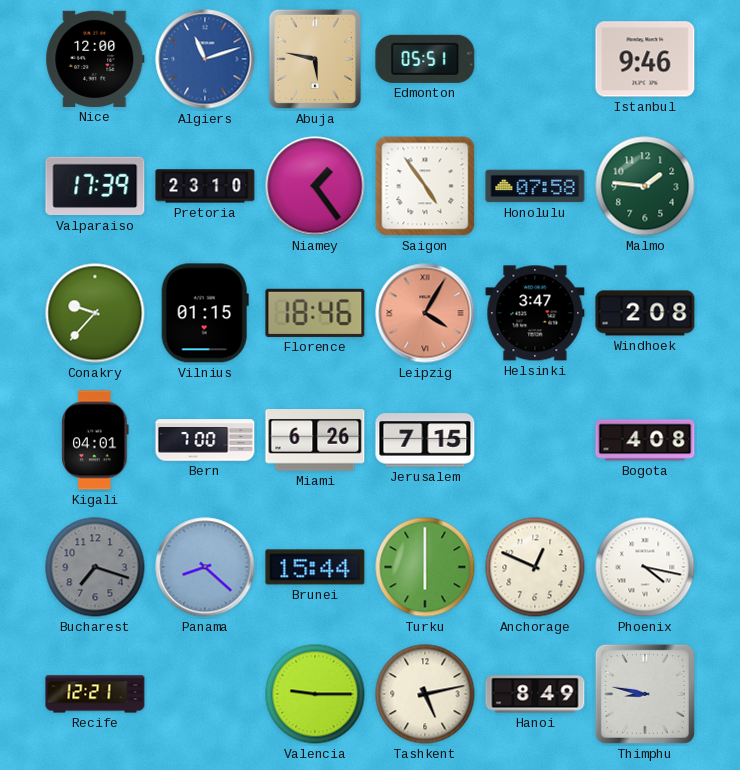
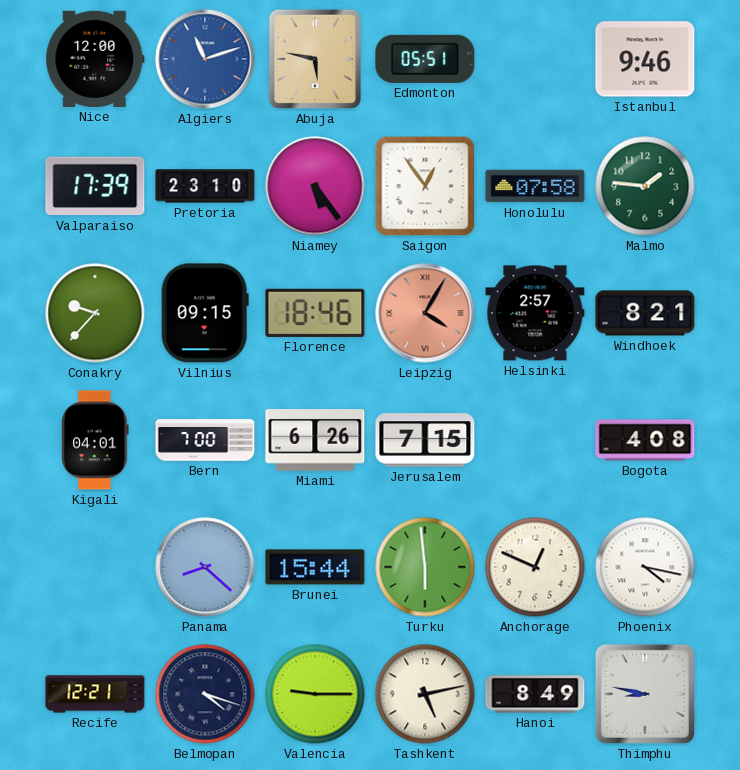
Niamey: 1:24 -> 5:24 (315, 186)
Saigon: 4:54 -> 12:54 (425, 186)
Vilnius: 01:15 -> 09:15 (205, 313)
Helsinki: 3:47 -> 2:57 (535, 313)
Windhoek: 2:08 -> 8:21 (645, 313)
Bucharest: 7:18 -> none (95, 567)
Turku: 6:00 -> 5:59 (425, 567)
Belmopan: none -> 4:18 (205, 694)
